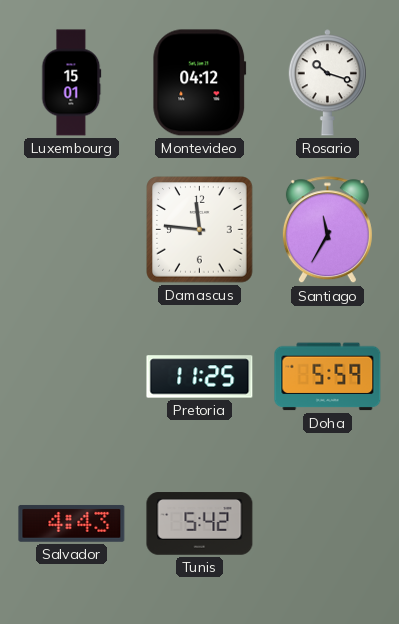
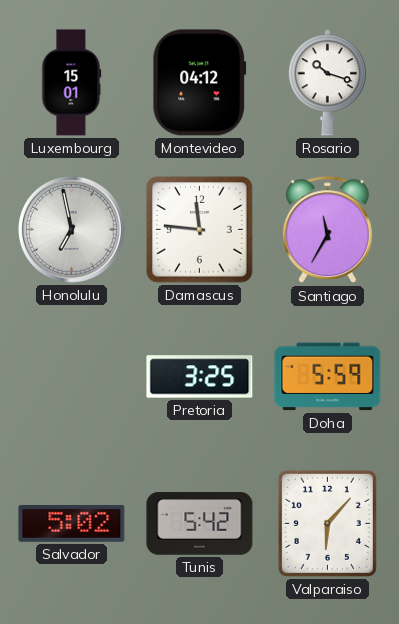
Honolulu: none -> 6:58 (71, 229)
Pretoria: 11:25 -> 3:25 (200, 377)
Salvador: 4:43 -> 5:02 (72, 523)
Valparaiso: none -> 6:07 (327, 523)
